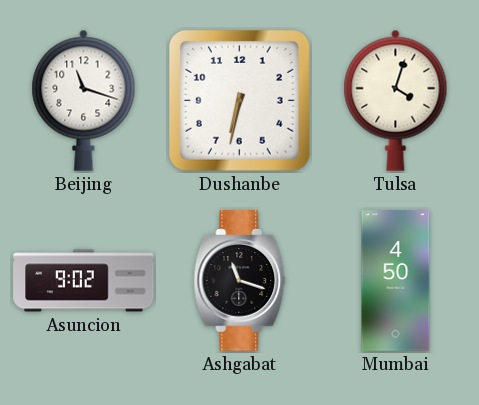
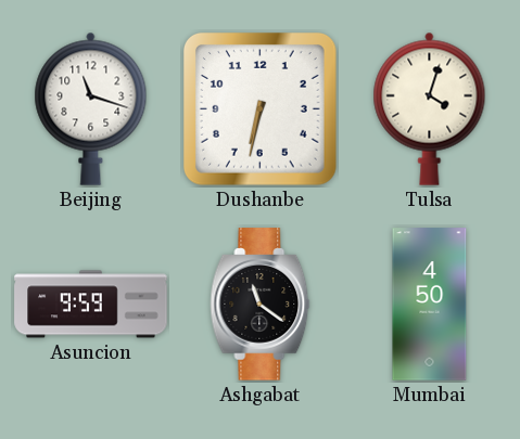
Asuncion: 9:02 -> 9:59 (91, 305)
Ashgabat: 11:18 -> 11:21 (261, 305)
